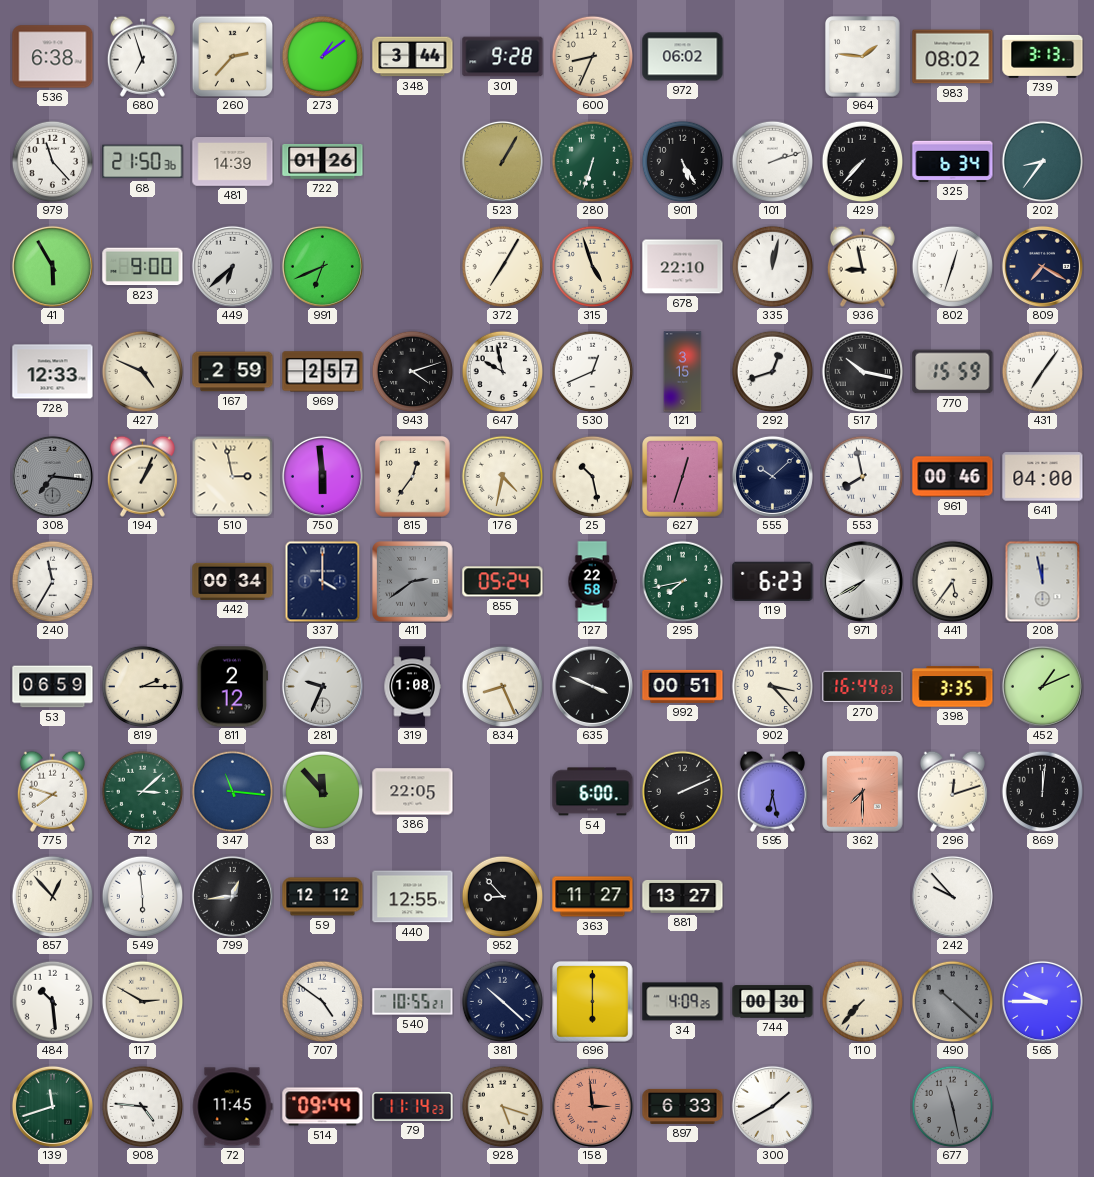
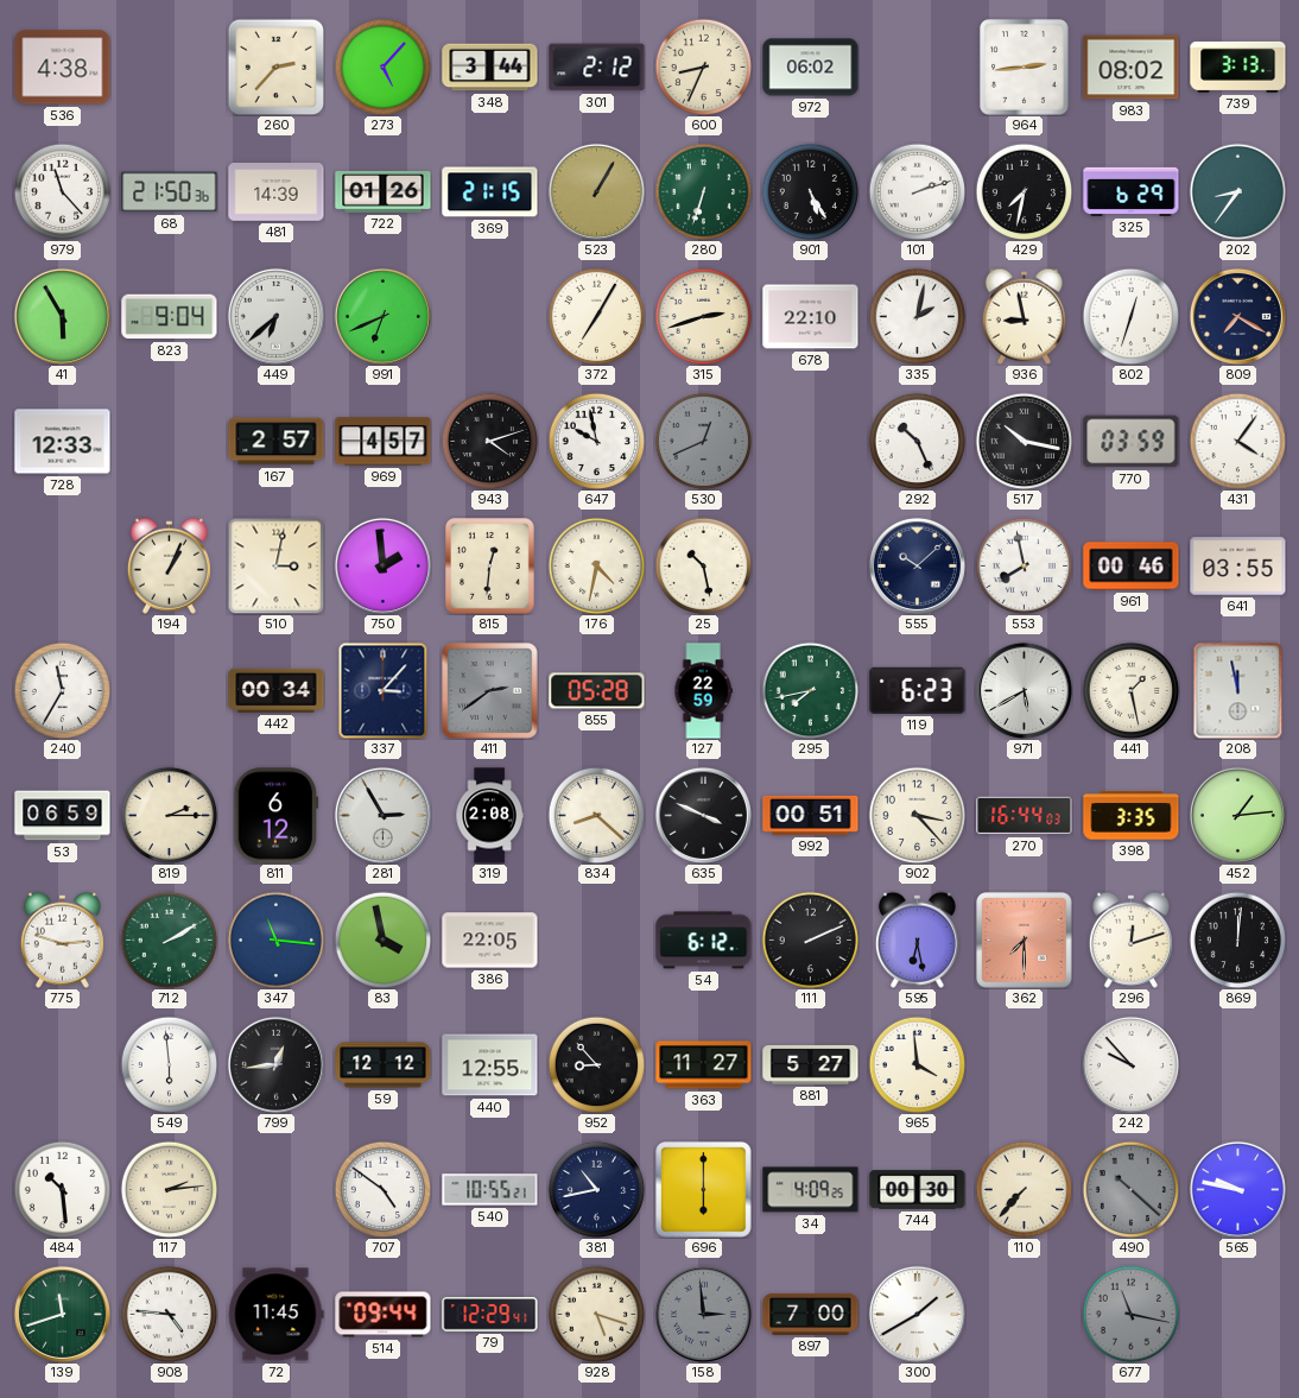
536: 6:38 -> 4:38 (63, 68)
680: 6:57 -> none (142, 56)
273: 1:09 -> 5:07 (382, 67)
301: 9:28 -> 2:12 (597, 68)
964: 1:46 -> 2:44 (1025, 68)
369: none -> 21:15 (490, 192)
429: 7:37 -> 7:32 (1024, 191)
325: 6:34 -> 6:29 (1132, 191)
823: 9:00 -> 9:04 (170, 317)
315: 4:57 -> 2:42 (703, 316)
335: 12:02 -> 2:02 (917, 316)
427: 4:49 -> none (142, 371)
167: 2:59 -> 2:57 (277, 442)
969: 2:57 -> 4:57 (384, 442)
530 dial: white -> grey (703, 441)
121: 3:15 -> none (683, 372)
292: 12:42 -> 10:26 (917, 441)
770: 15:59 -> 03:59 (1132, 442)
431: 7:06 -> 4:06 (1237, 441)
308: 7:16 -> none (52, 476)
510: 2:58 -> 3:02 (275, 565)
750: 5:59 -> 1:59 (382, 565)
815: 12:36 -> 12:31 (490, 567)
627: 12:33 -> none (683, 477)
641: 04:00 -> 03:55 (1238, 567)
337: 4:00 -> 3:07 (384, 690)
855: 05:24 -> 05:28 (597, 691)
127: 22:58 -> 22:59 (703, 691)
971: 7:40 -> 5:40 (1024, 690)
441: 5:36 -> 1:28 (1130, 690)
811: 2:12 -> 6:12 (277, 816)
281: 9:34 -> 2:55 (382, 815)
319: 1:08 -> 2:08 (489, 816)
834: 8:26 -> 8:22 (596, 815)
452: 1:11 -> 1:14 (1237, 815)
775: 7:48 -> 2:48 (62, 940)
712: 3:08 -> 2:10 (169, 940)
83: 11:53 -> 3:58 (382, 940)
54: 6:00 -> 6:12 (704, 941)
857: 12:53 -> none (52, 896)
881: 13:27 -> 5:27 (811, 1064)
965: none -> 3:59 (917, 1064)
117: 2:50 -> 2:14 (169, 1189)
381: 10:22 -> 10:43 (596, 1189)
565: 9:45 -> 9:47 (1237, 1189)
79: 11:14 -> 12:29 (490, 1315)
158 dial: salmon -> grey (703, 1314)
897: 6:33 -> 7:00 (811, 1314)
677: 11:28 -> 11:17 (1130, 1314)
